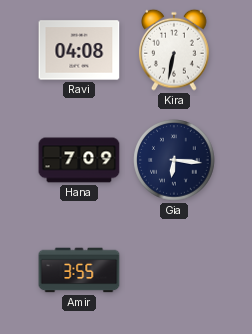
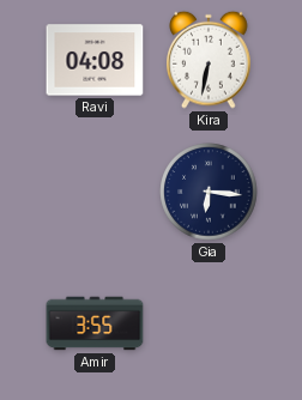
Hana: 7:09 -> none (79, 160)
